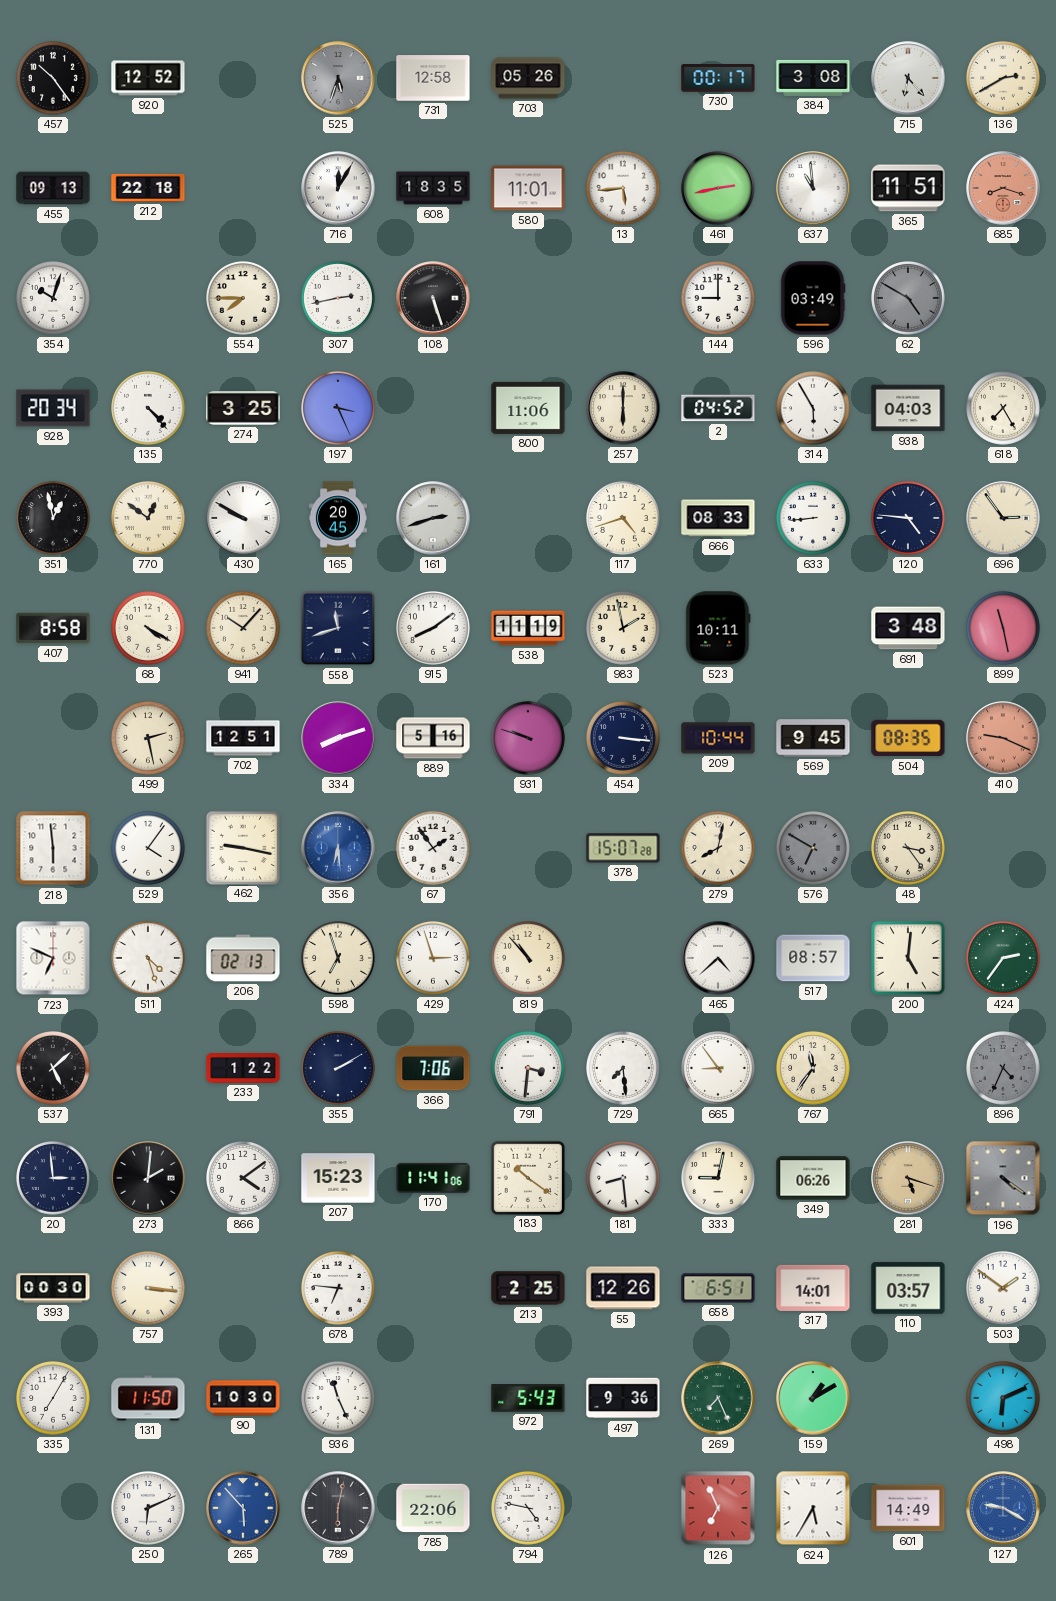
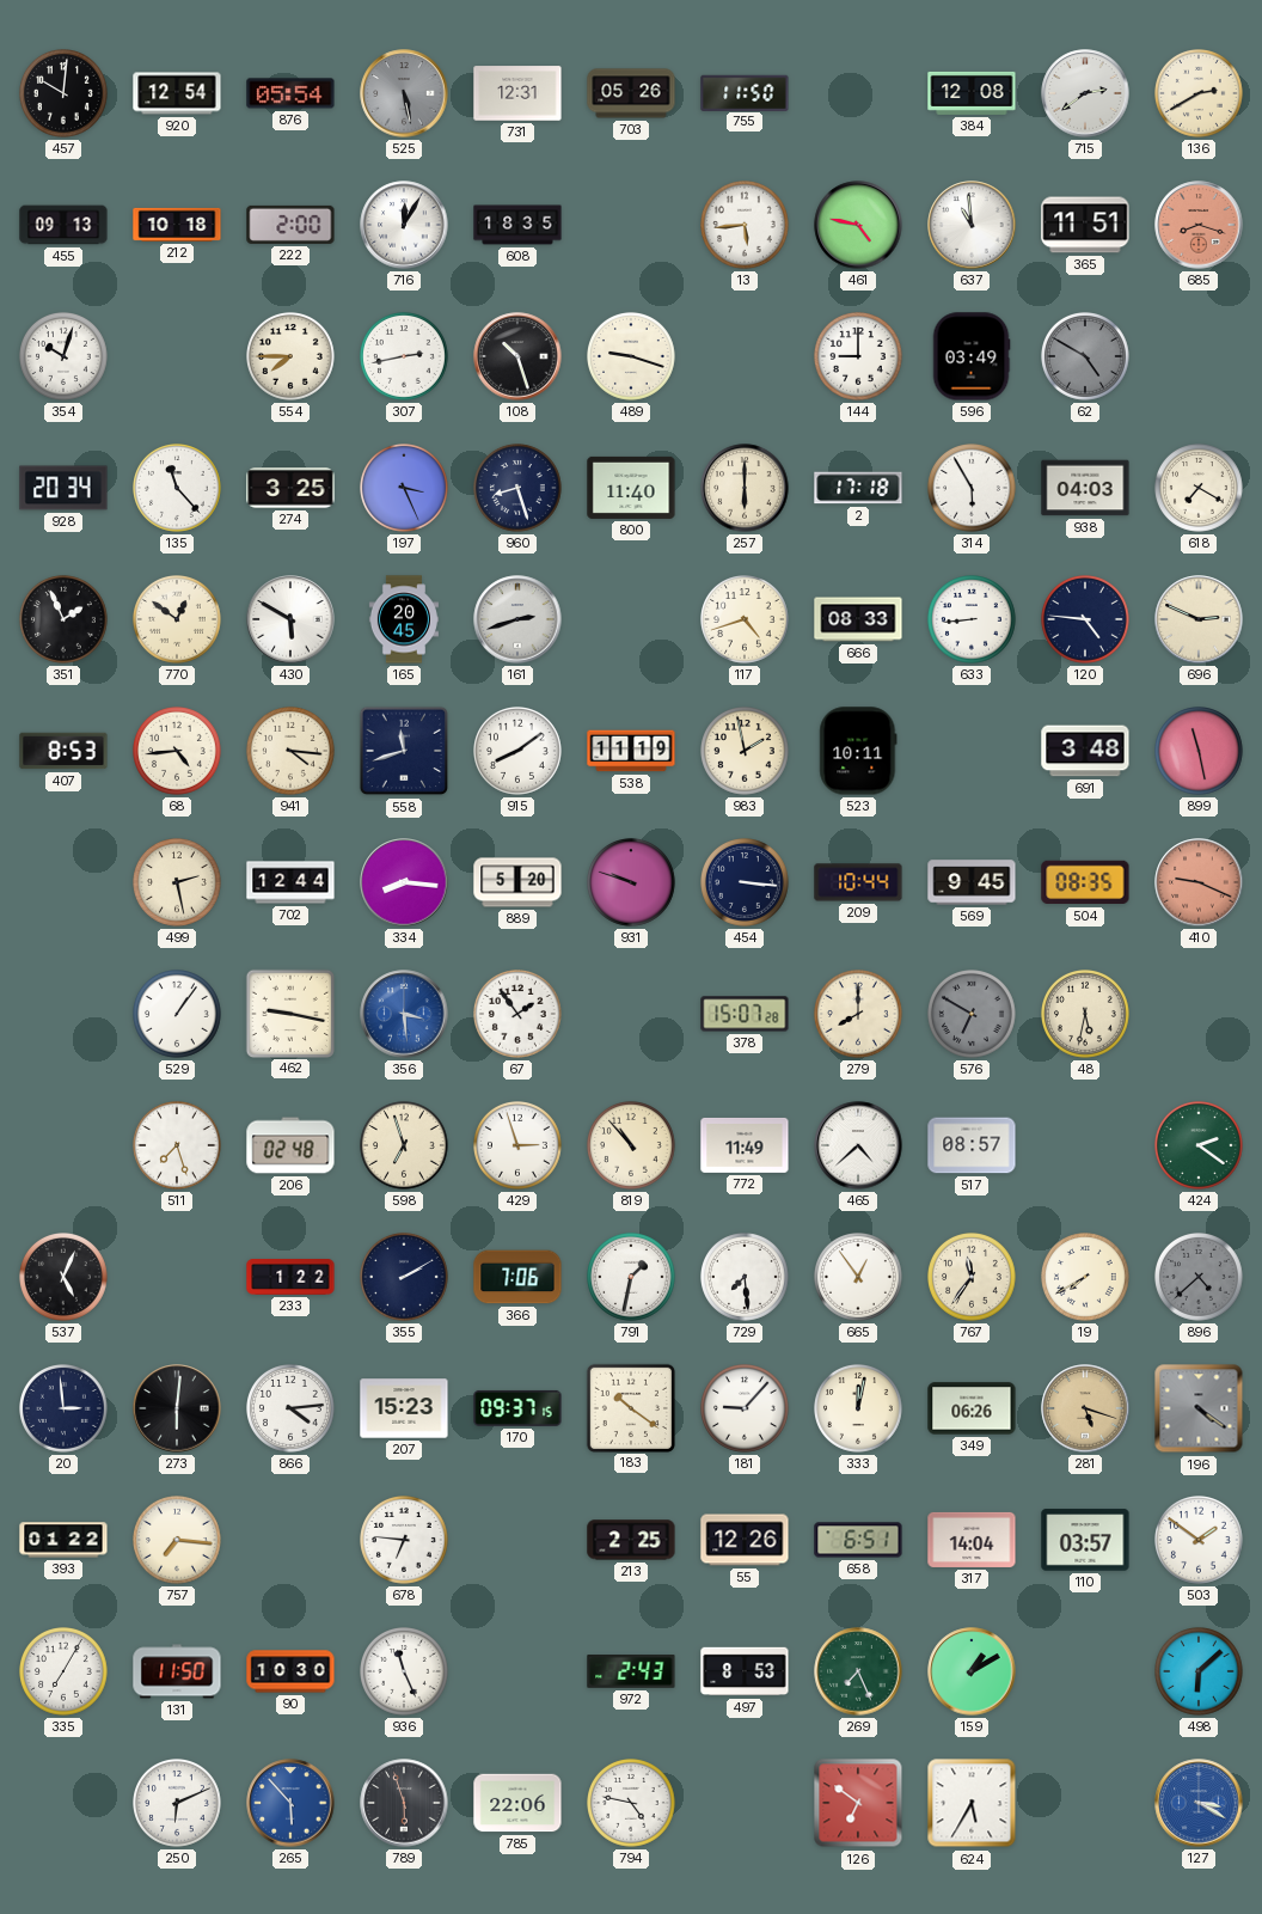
457: 10:24 -> 10:01 (65, 94)
920: 12:52 -> 12:54 (177, 93)
876: none -> 05:54 (290, 93)
525: 5:33 -> 5:28 (404, 93)
731: 12:58 -> 12:31 (517, 93)
755: none -> 11:50 (745, 92)
730: 00:17 -> none (718, 78)
384: 3:08 -> 12:08 (972, 93)
715: 6:23 -> 2:39 (1085, 93)
212: 22:18 -> 10:18 (177, 225)
222: none -> 2:00 (290, 225)
580: 11:01 -> none (528, 188)
461: 2:43 -> 4:47 (858, 225)
108: 5:27 -> 10:27 (517, 356)
489: none -> 9:18 (632, 357)
135: 4:23 -> 11:23 (178, 489)
960: none -> 8:27 (519, 489)
800: 11:06 -> 11:40 (631, 488)
2: 04:52 -> 17:18 (858, 488)
618: 7:25 -> 7:20 (1200, 489)
351: 12:58 -> 1:56 (65, 620)
430: 9:50 -> 5:50 (290, 619)
696: 2:54 -> 2:49 (1199, 619)
407: 8:58 -> 8:53 (63, 751)
68: 4:20 -> 4:44 (178, 752)
941: 10:07 -> 4:16 (292, 752)
702: 12:51 -> 12:44 (290, 882)
334: 8:12 -> 8:16 (404, 882)
889: 5:16 -> 5:20 (517, 882)
218: 5:59 -> none (53, 848)
529: 4:06 -> 1:06 (178, 1015)
356: 6:29 -> 3:29 (404, 1014)
279: 8:02 -> 8:00 (859, 1015)
48: 3:24 -> 5:32 (1086, 1015)
723: 6:49 -> none (53, 958)
511: 4:27 -> 7:27 (178, 1146)
206: 02:13 -> 02:48 (290, 1145)
772: none -> 11:49 (745, 1145)
200: 5:01 -> none (909, 959)
424: 2:36 -> 2:21 (1200, 1146)
537: 5:08 -> 5:04 (65, 1278)
791: 3:31 -> 1:32 (632, 1278)
665: 8:54 -> 12:54 (859, 1278)
19: none -> 7:40 (1086, 1278)
896: 4:34 -> 4:38 (1200, 1278)
273: 2:01 -> 6:01 (177, 1408)
866: 4:09 -> 4:14 (292, 1409)
170: 11:41 -> 09:37 (517, 1408)
181: 8:29 -> 9:07 (746, 1409)
333: 9:02 -> 12:02 (859, 1409)
393: 00:30 -> 01:22 (63, 1540)
757: 3:16 -> 7:16 (178, 1541)
317: 14:01 -> 14:04 (972, 1540)
972: 5:43 -> 2:43 (631, 1673)
497: 9:36 -> 8:53 (745, 1671)
498: 6:11 -> 6:08 (1200, 1673)
789: 6:02 -> 5:57 (404, 1803)
126: 6:56 -> 6:51 (858, 1803)
601: 14:49 -> none (908, 1508)
127: 9:20 -> 3:20 (1199, 1803)
